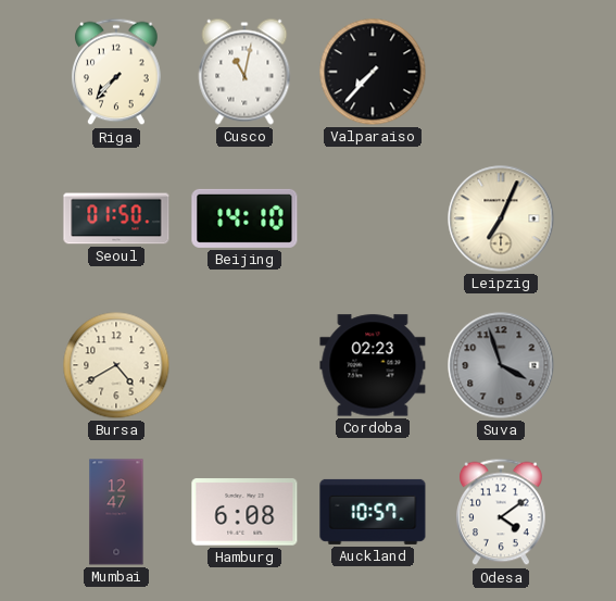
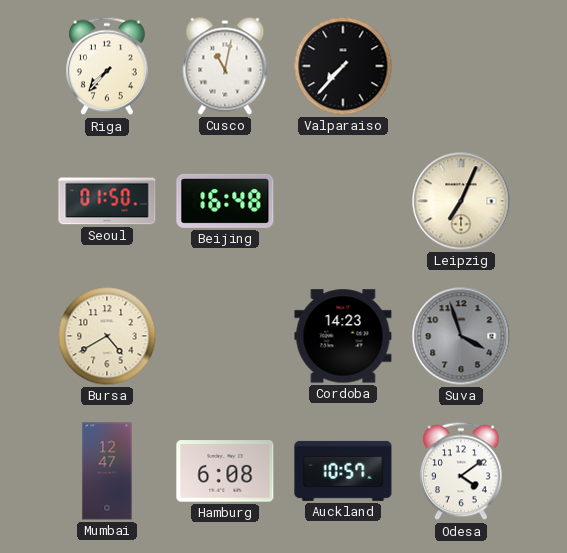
Beijing: 14:10 -> 16:48 (225, 201)
Cordoba: 02:23 -> 14:23 (343, 336)
